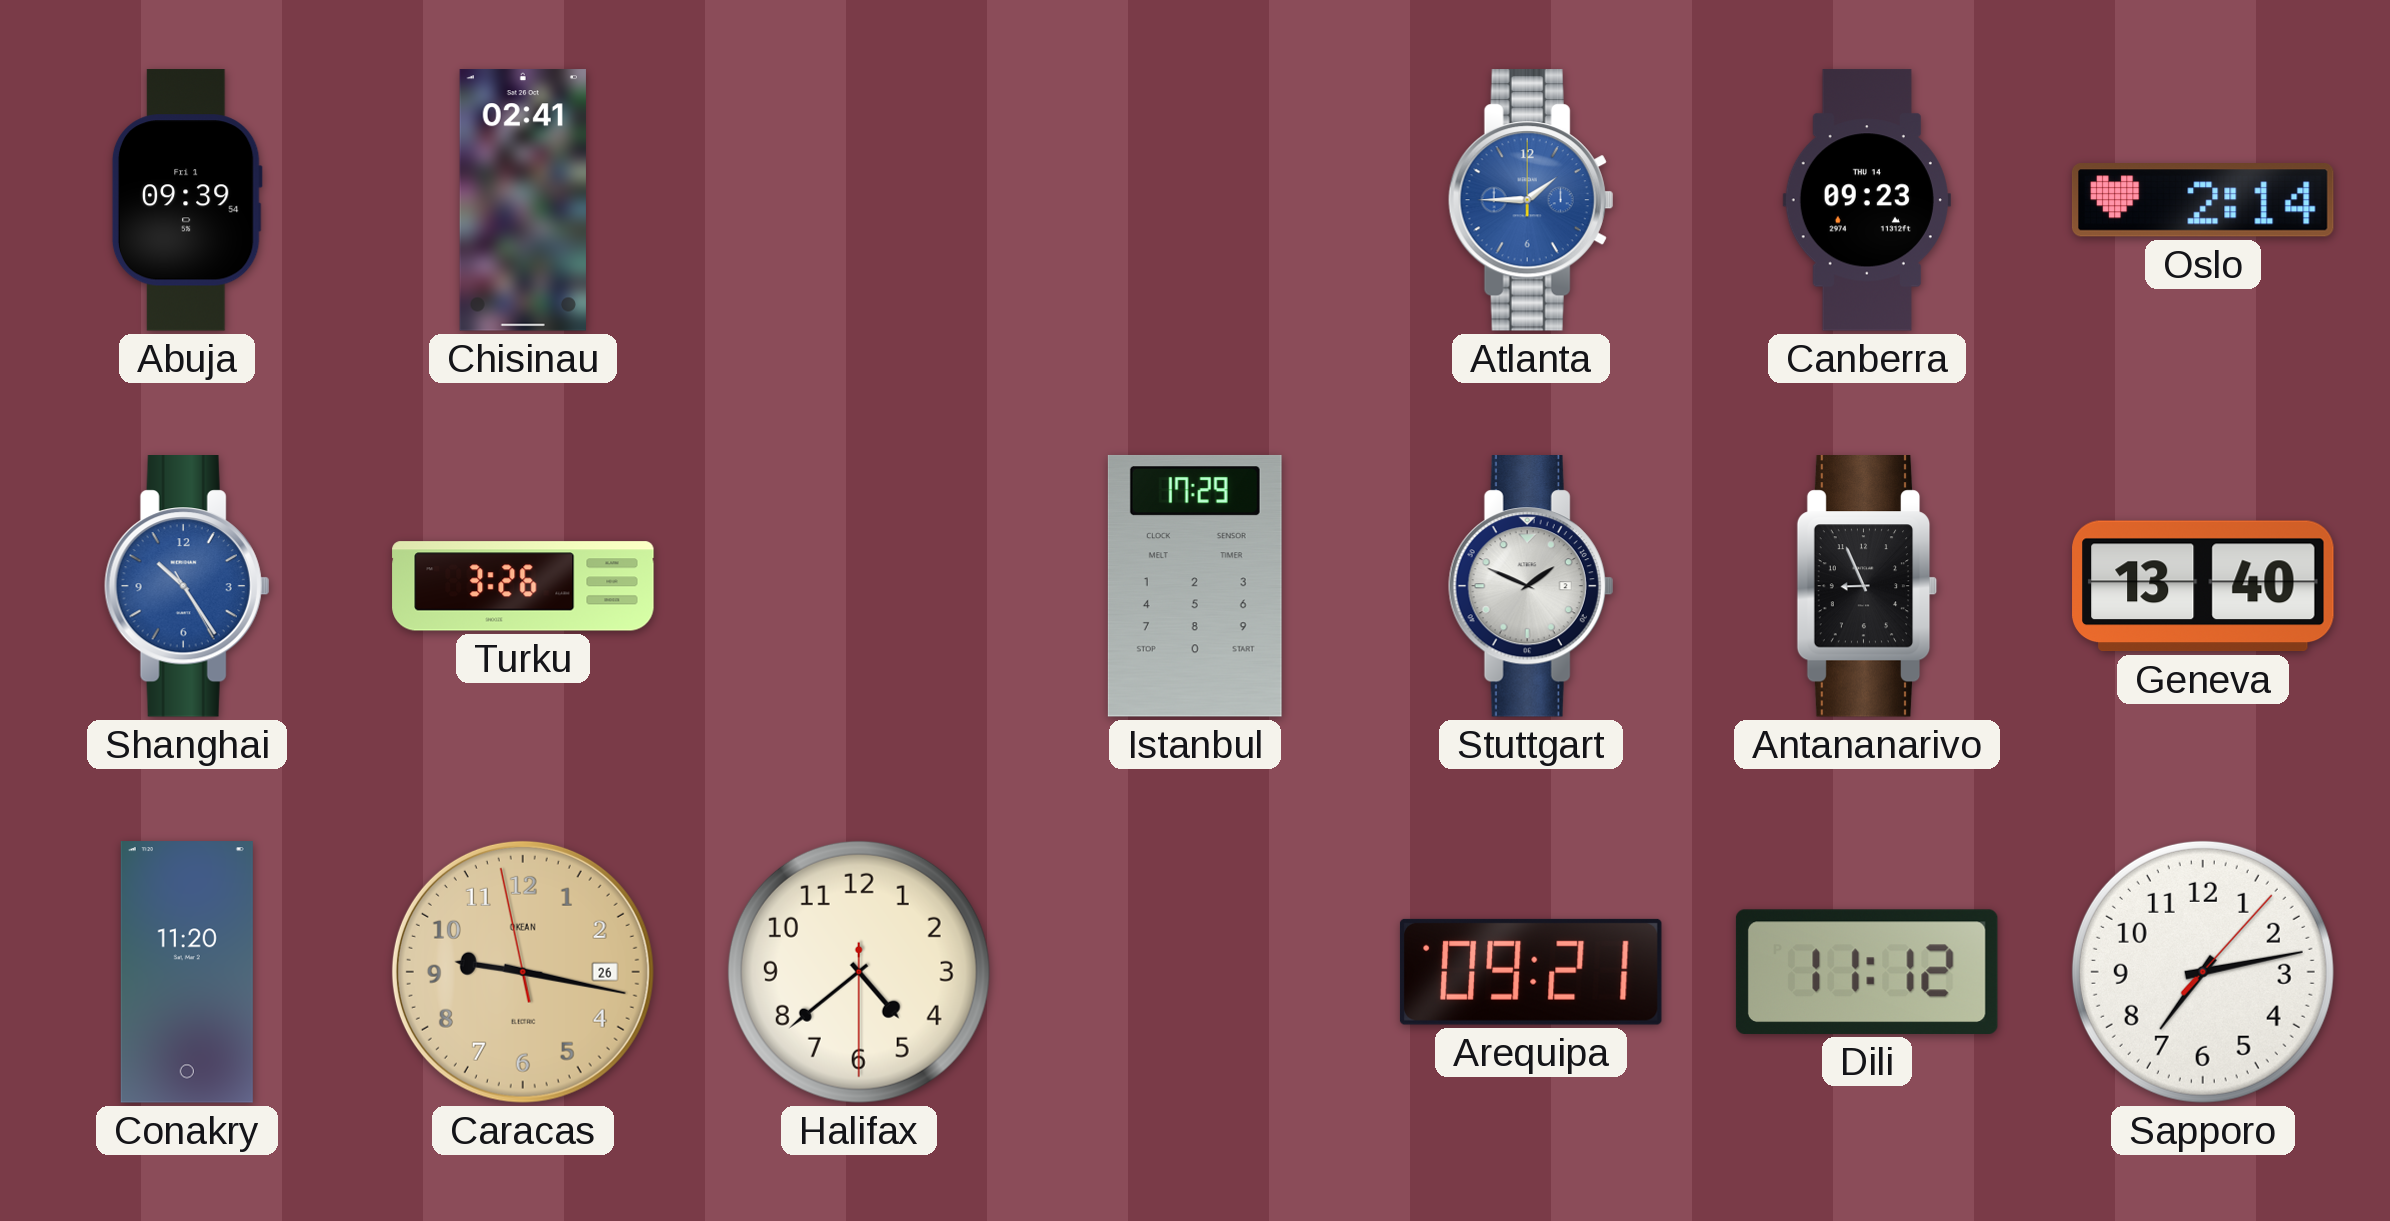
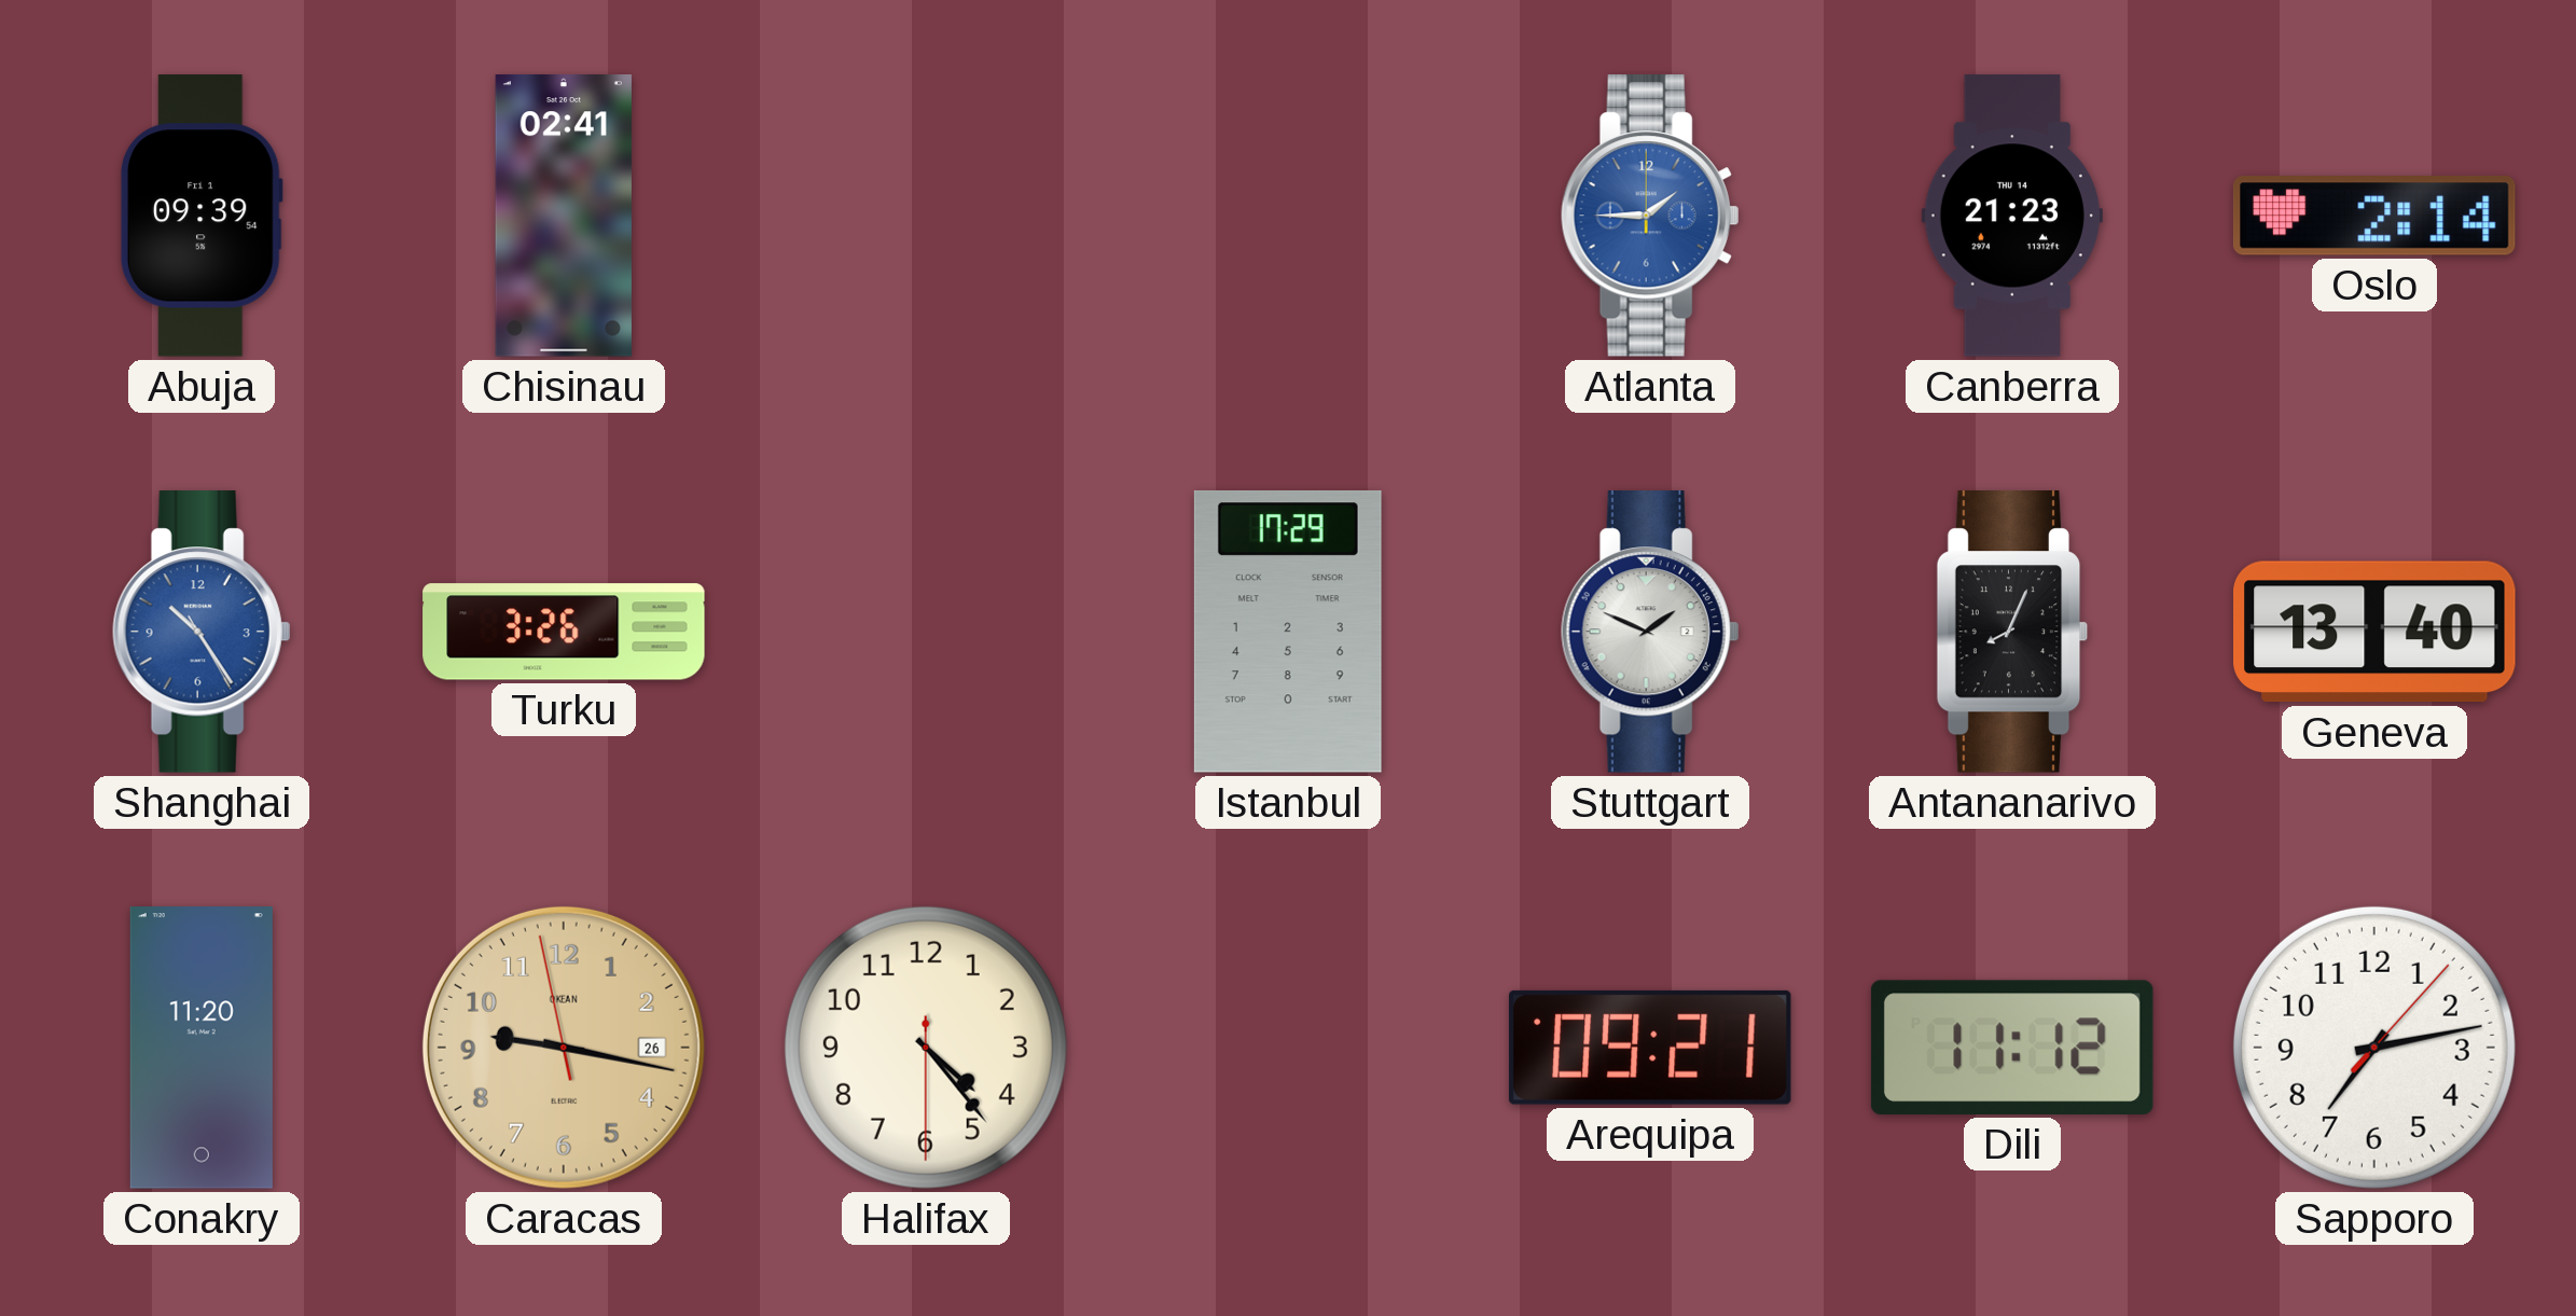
Canberra: 09:23 -> 21:23 (2012, 216)
Antananarivo: 8:56 -> 8:04 (2012, 633)
Halifax: 4:38 -> 4:23 (926, 1048)
